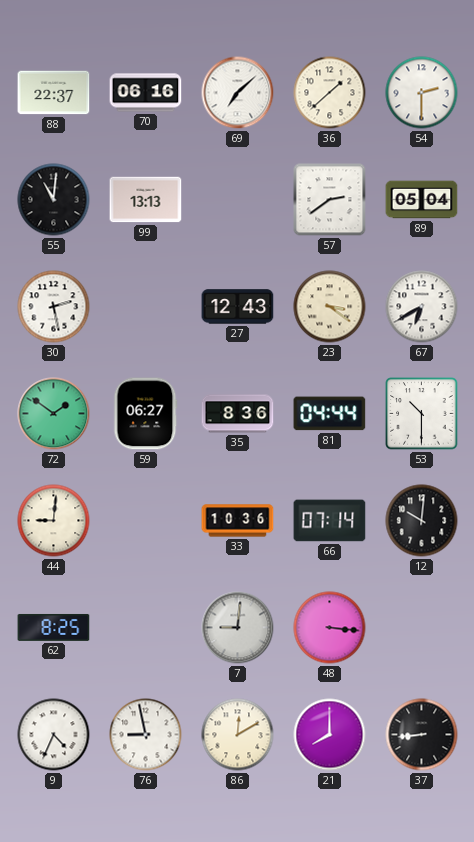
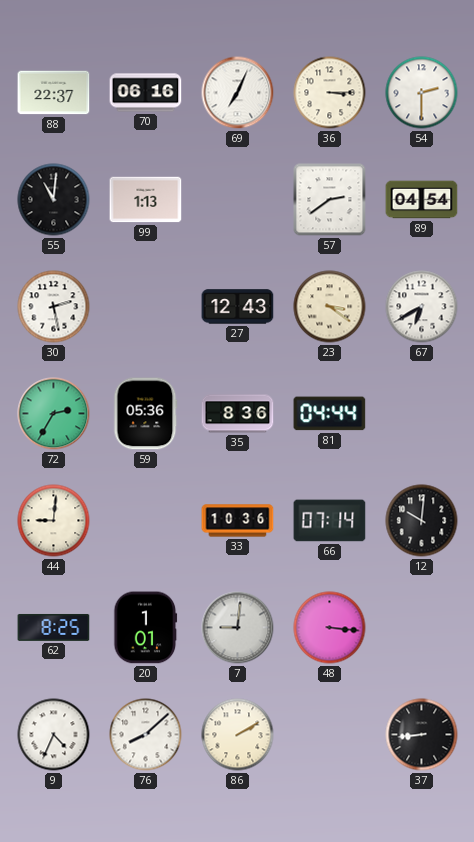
69: 7:08 -> 7:04 (238, 93)
36: 1:38 -> 3:15 (330, 93)
99: 13:13 -> 1:13 (146, 200)
89: 05:04 -> 04:54 (422, 200)
72: 1:51 -> 2:35 (54, 414)
59: 06:27 -> 05:36 (146, 414)
53: 10:30 -> none (422, 414)
20: none -> 1:01 (146, 628)
76: 8:58 -> 8:08 (146, 735)
86: 12:10 -> 2:10 (238, 735)
21: 8:00 -> none (330, 735)
